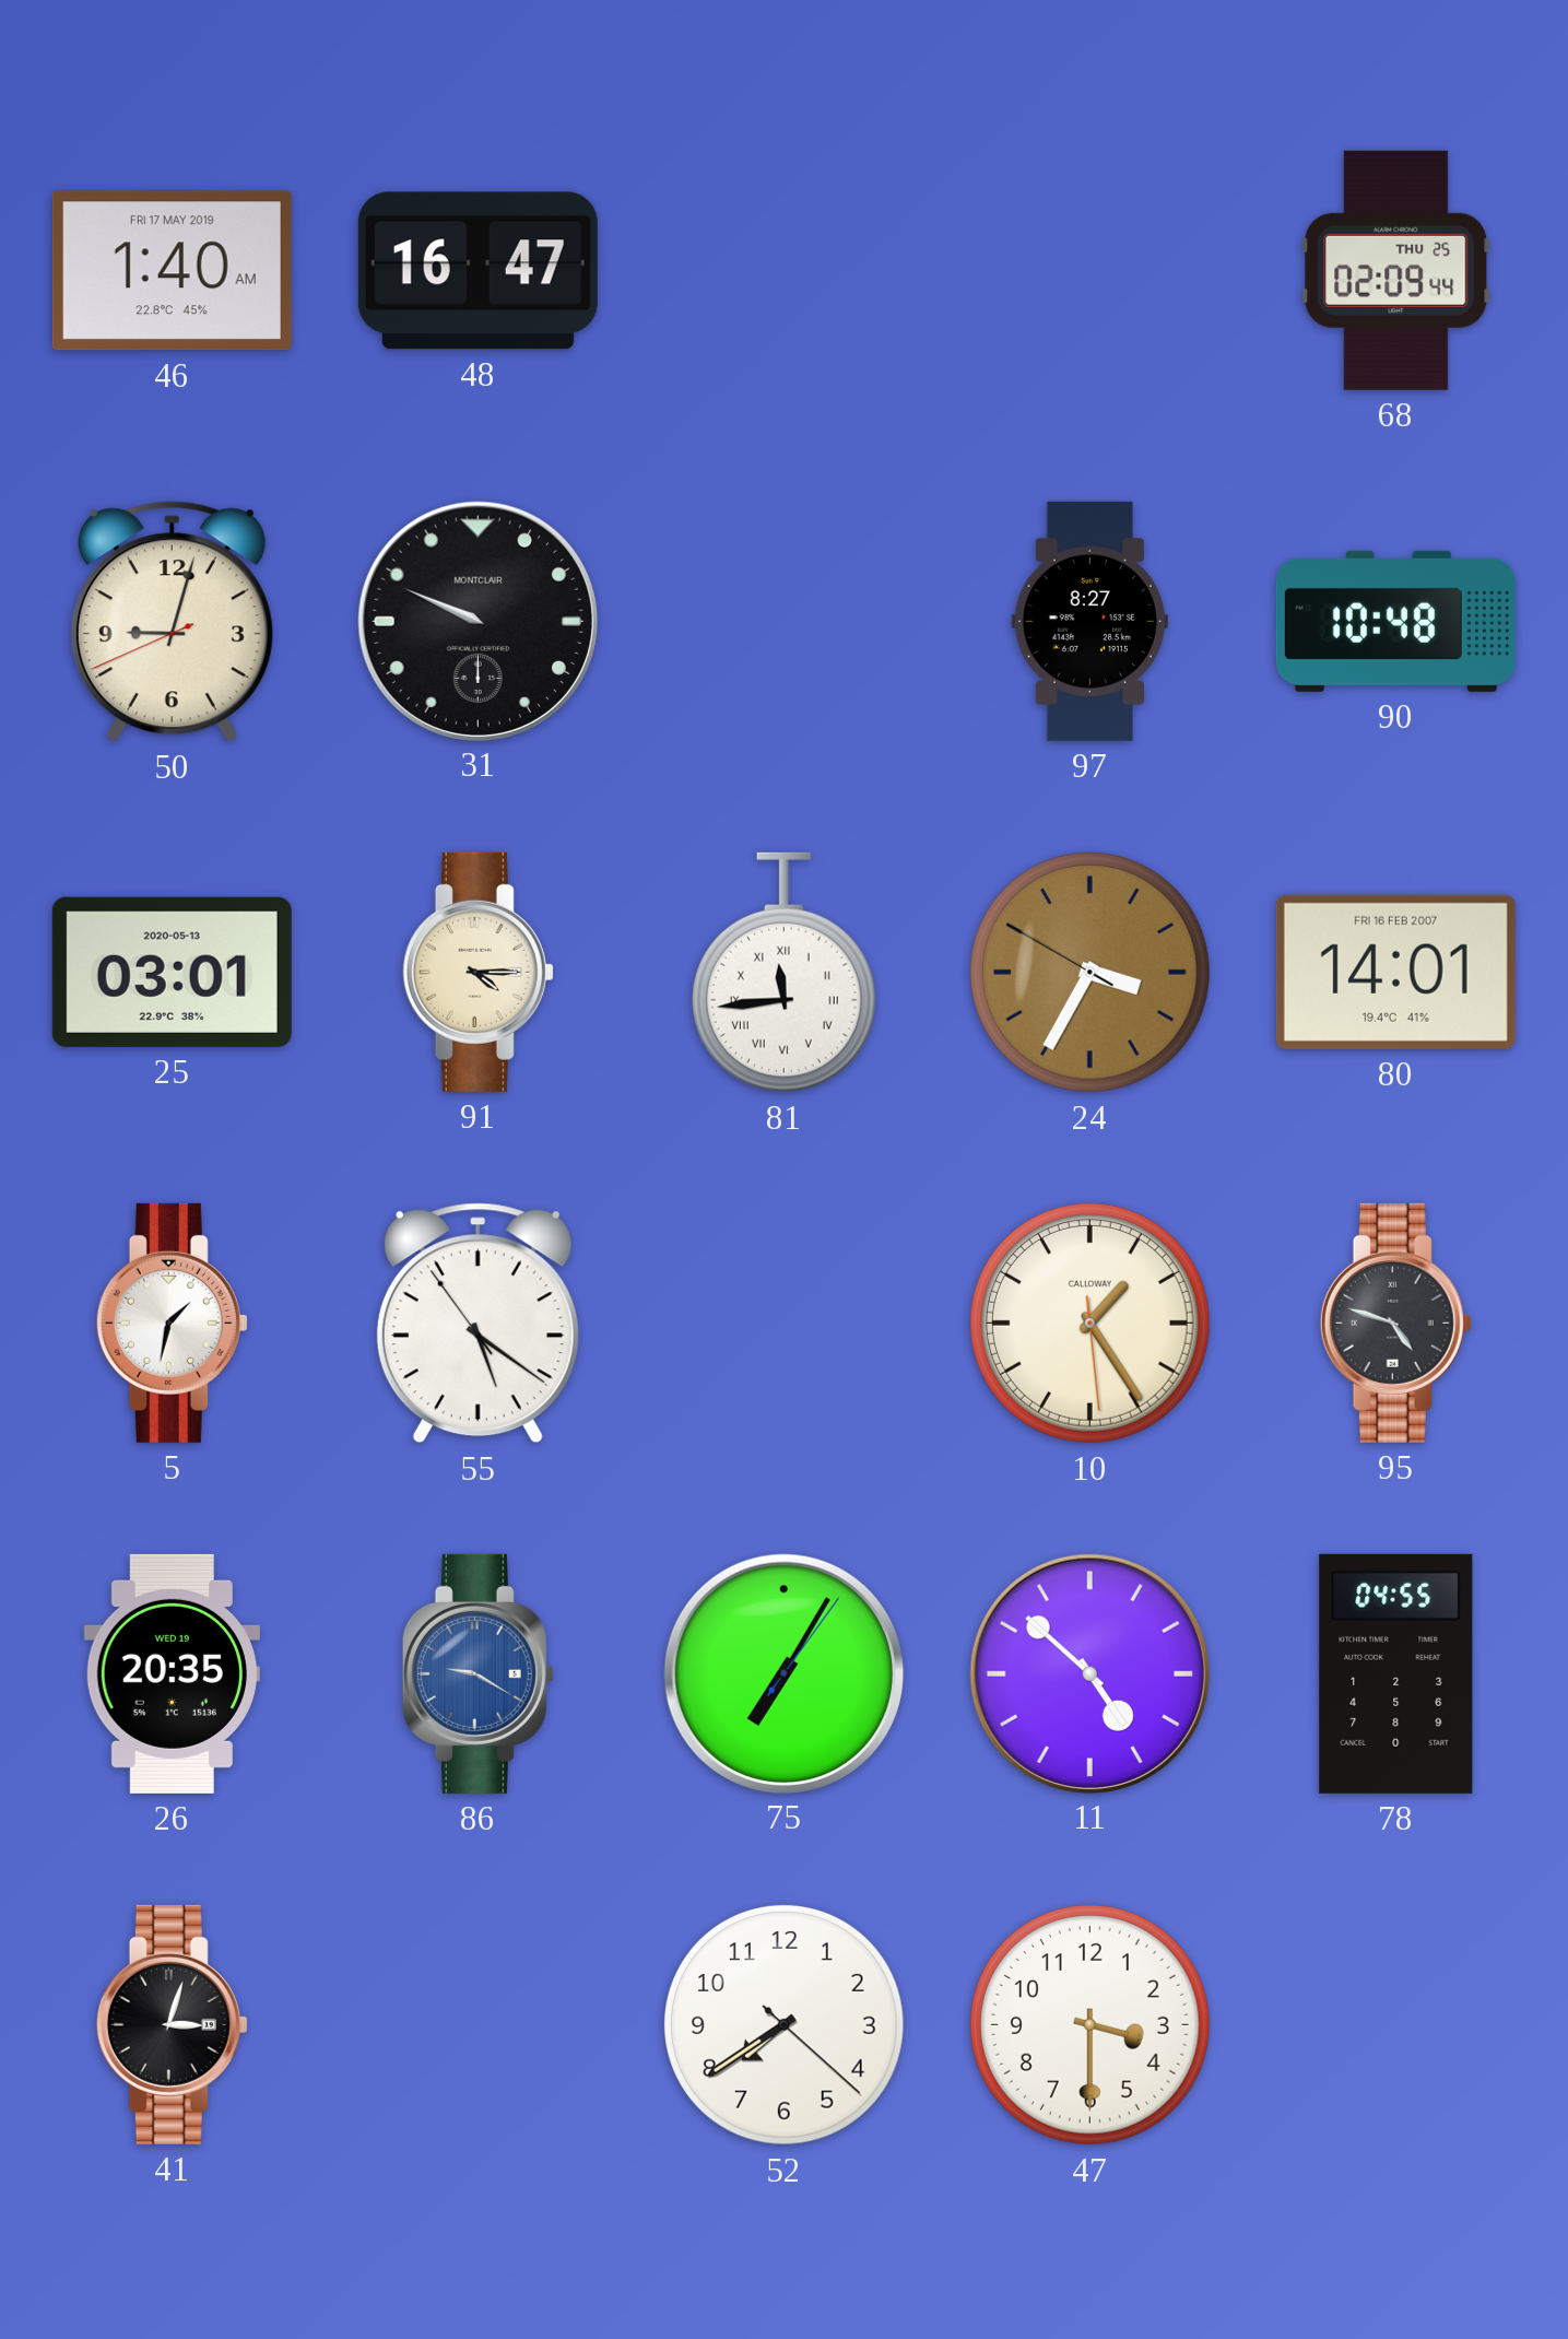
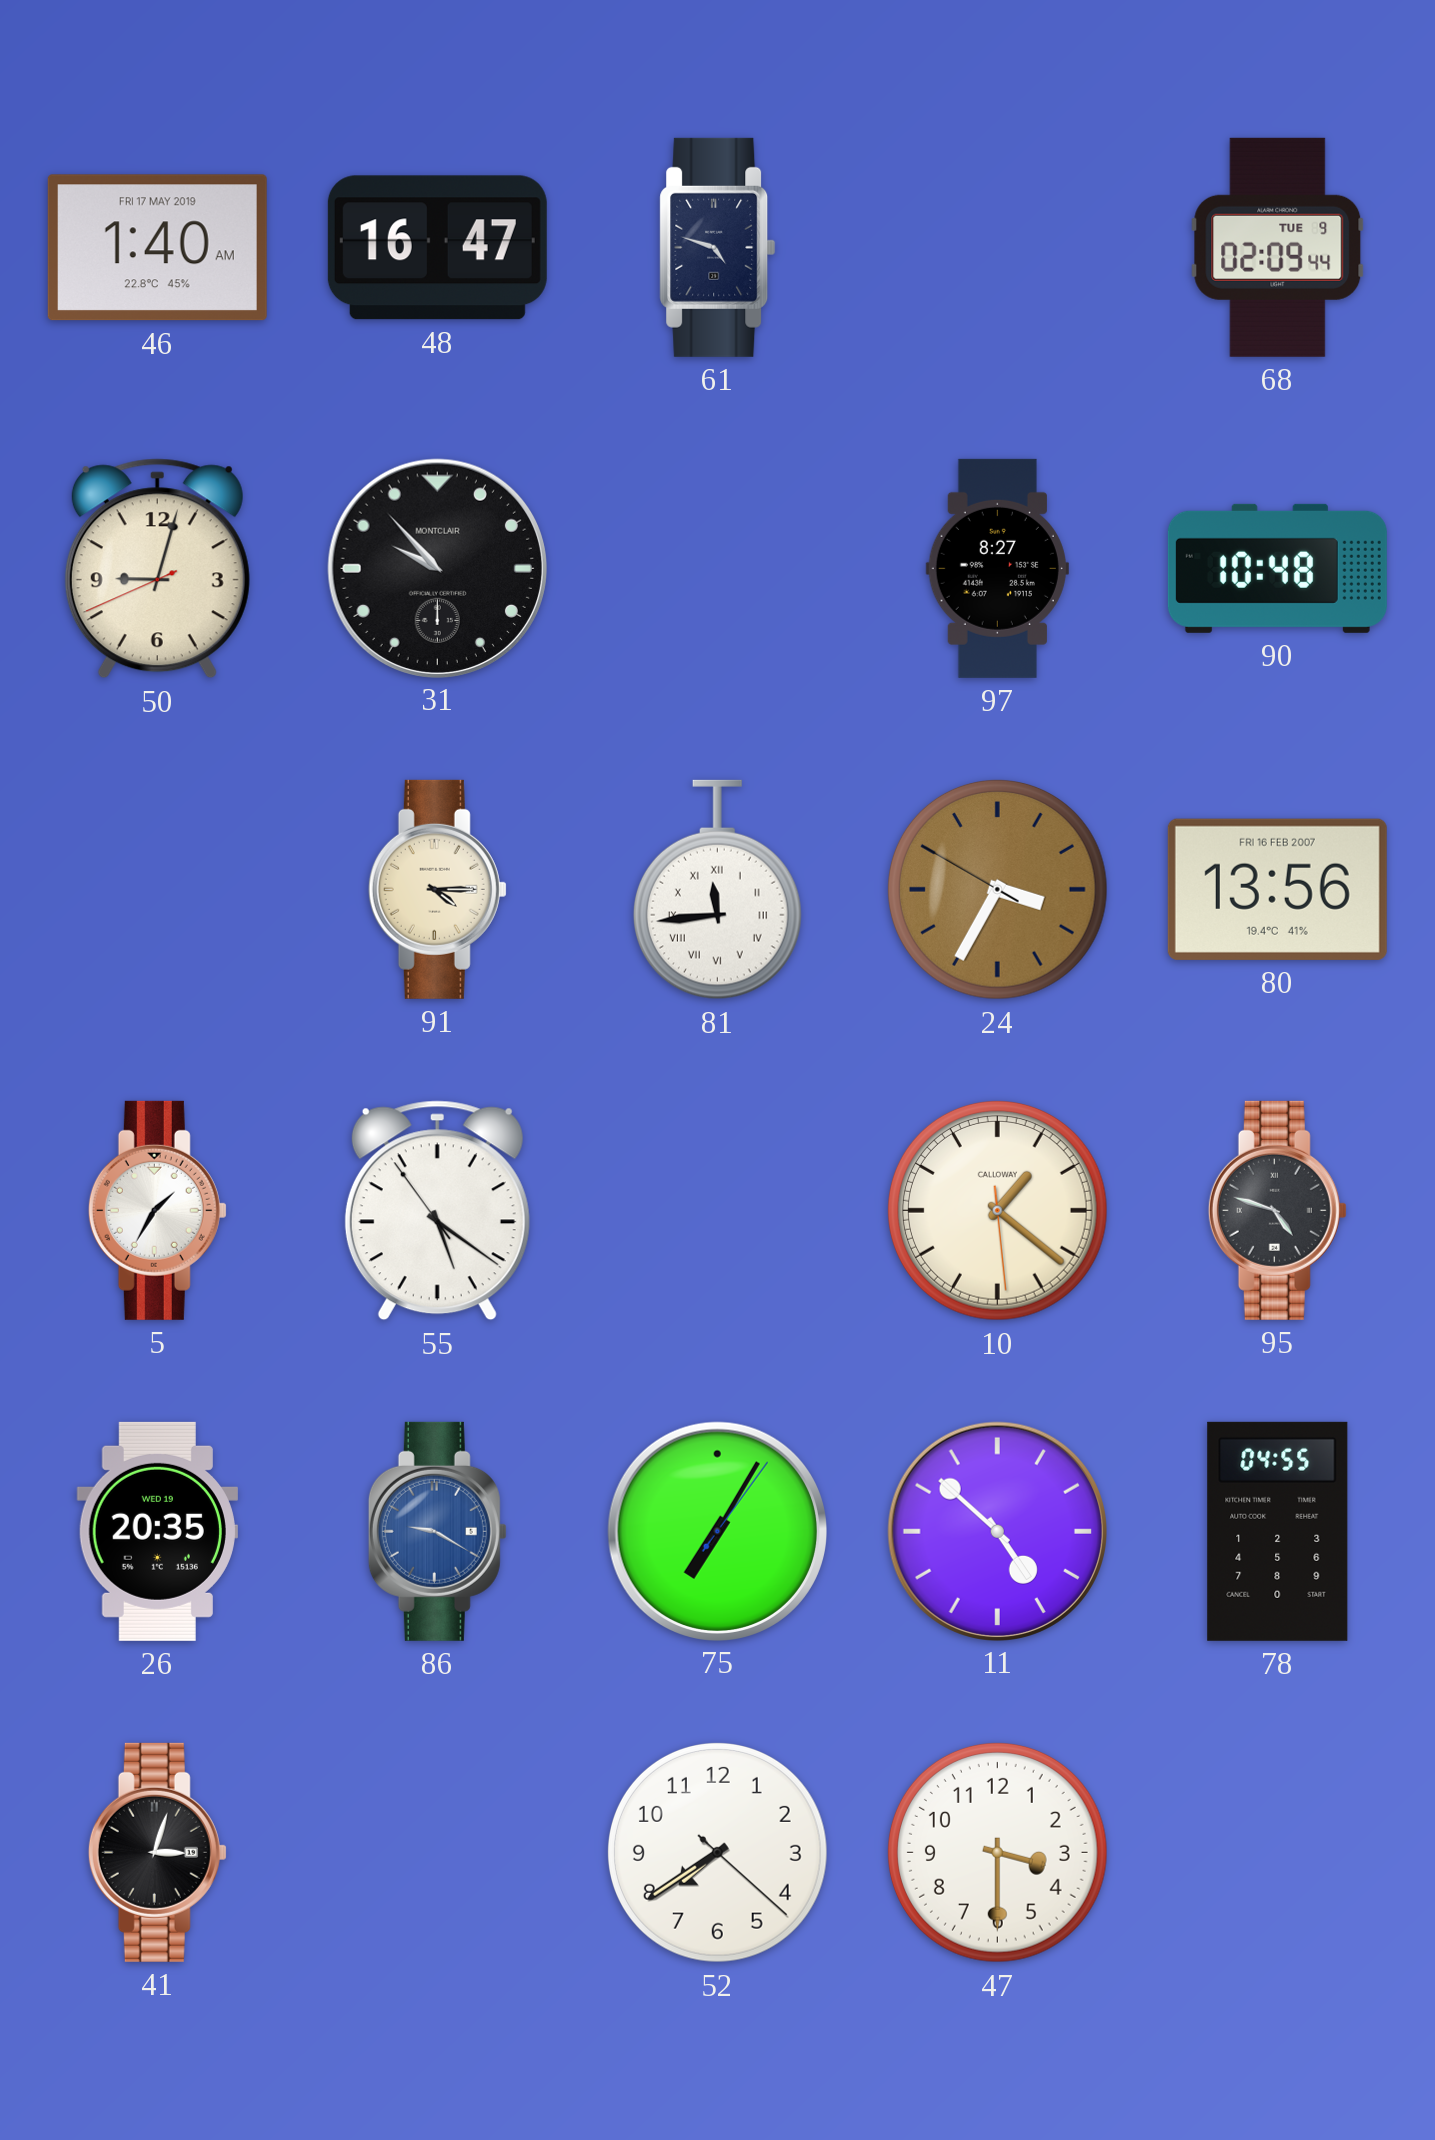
61: none -> 4:48 (718, 247)
68 date: THU 25 -> TUE 9 (1278, 247)
31: 9:49 -> 9:53 (437, 568)
25: 03:01 -> none (172, 972)
80: 14:01 -> 13:56 (1277, 889)
5: 1:32 -> 1:35 (157, 1210)
10: 1:24 -> 1:21 (998, 1210)
